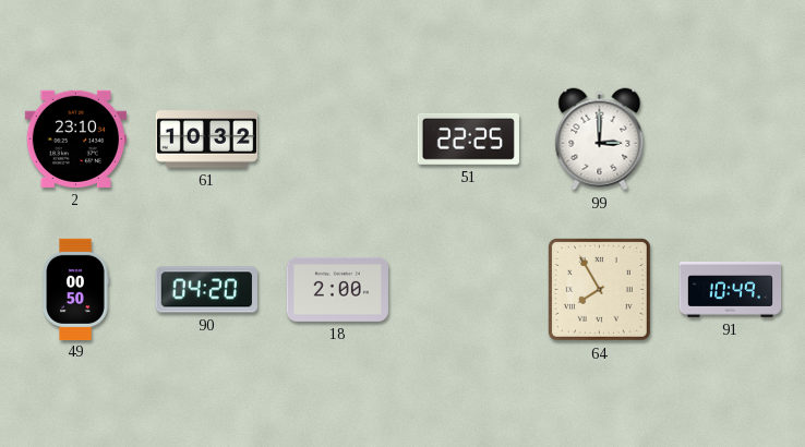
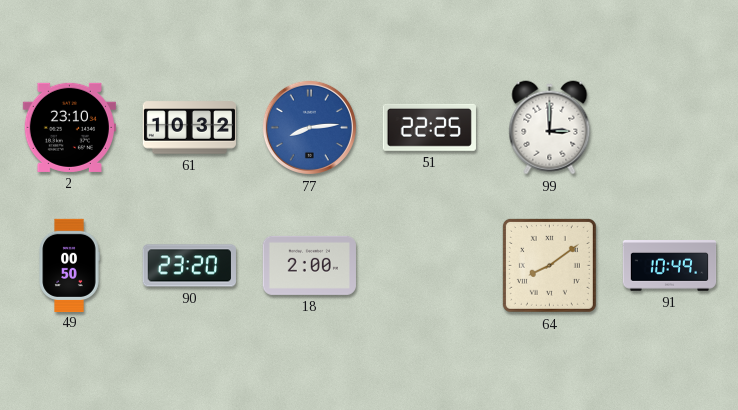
77: none -> 8:14 (309, 127)
90: 04:20 -> 23:20 (189, 266)
64: 7:55 -> 8:09 (549, 265)
